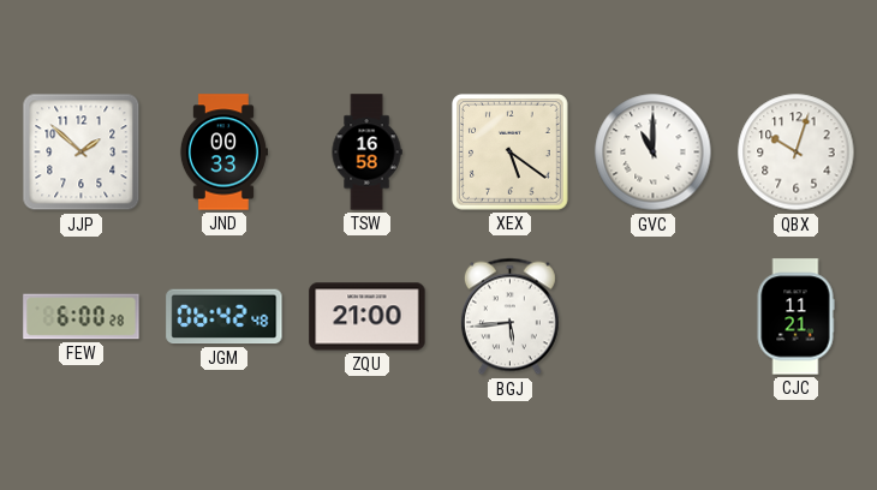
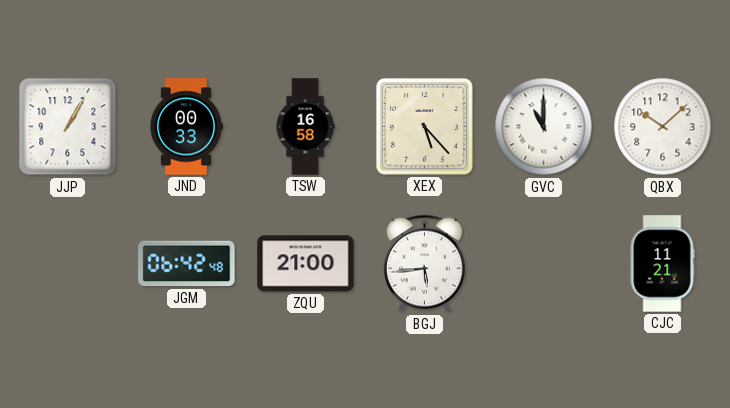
JJP: 1:52 -> 1:05 (68, 127)
XEX: 5:21 -> 5:23 (425, 127)
QBX: 10:03 -> 10:08 (663, 127)
FEW: 6:00 -> none (82, 317)
